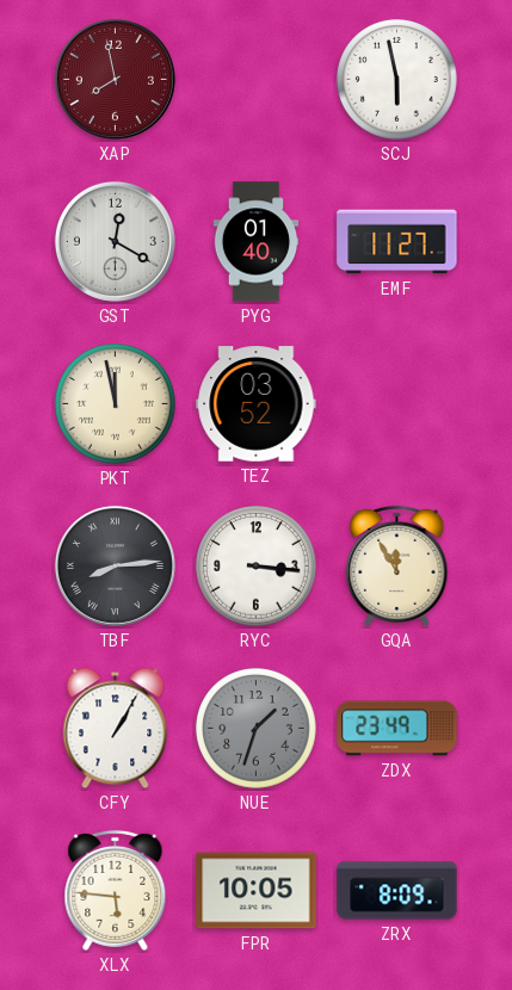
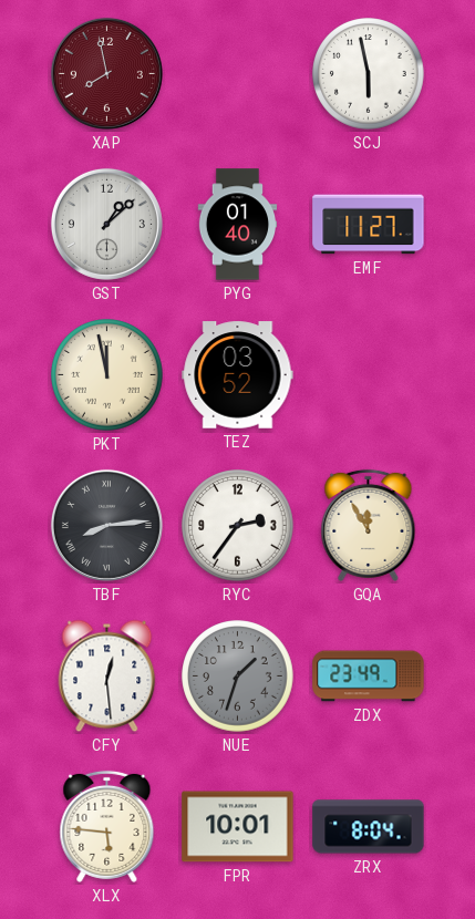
GST: 12:20 -> 1:08 (106, 224)
RYC: 3:16 -> 2:36 (238, 526)
CFY: 1:05 -> 12:29 (107, 677)
FPR: 10:05 -> 10:01 (238, 827)
ZRX: 8:09 -> 8:04 (369, 827)
